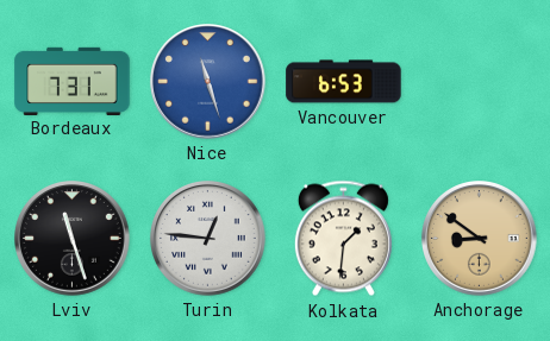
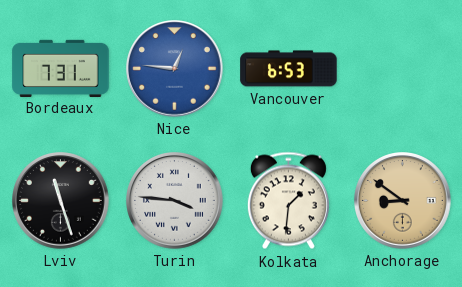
Nice: 11:27 -> 12:46 (175, 69)
Turin: 12:46 -> 3:46 (175, 201)
